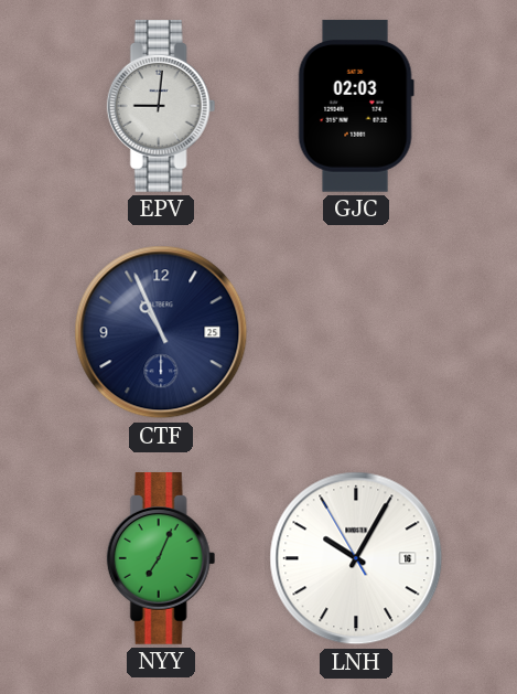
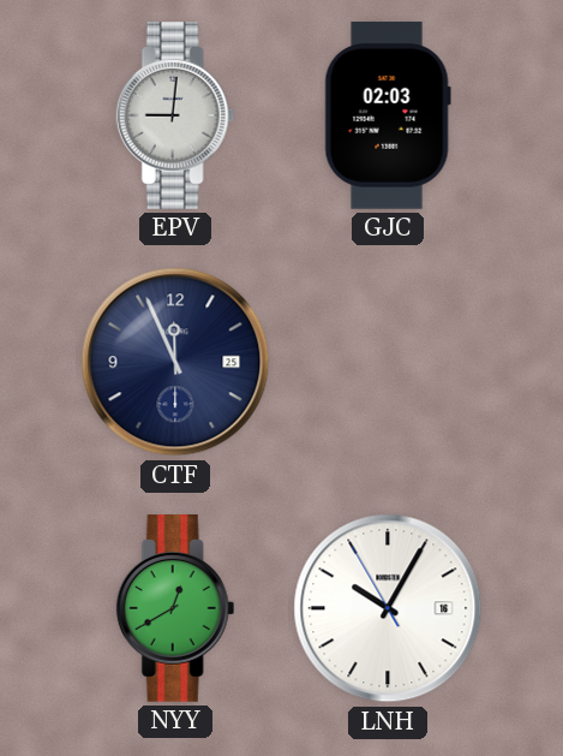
CTF: 10:56 -> 11:56 (175, 362)
NYY: 7:04 -> 12:40 (175, 609)
